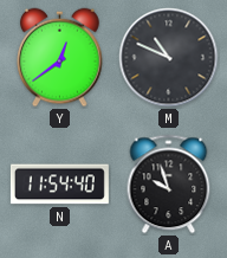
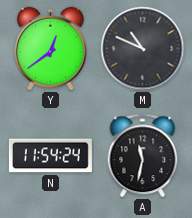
N: 11:54:40 -> 11:54:24 (50, 156)
A: 9:57 -> 11:32 (143, 156)
